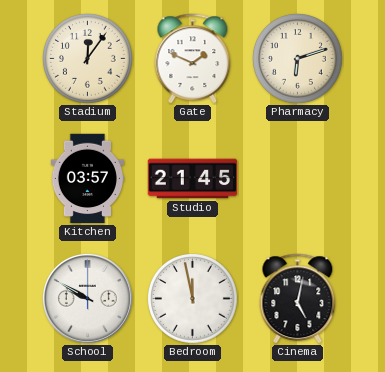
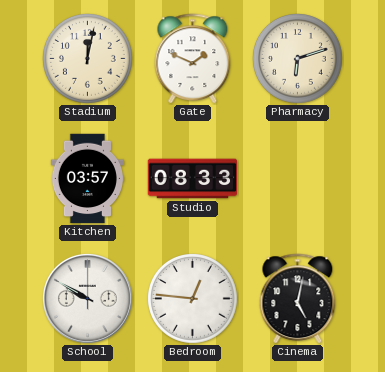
Stadium: 12:06 -> 12:02 (88, 59)
Studio: 21:45 -> 08:33 (193, 179)
Bedroom: 11:58 -> 12:46 (193, 299)
